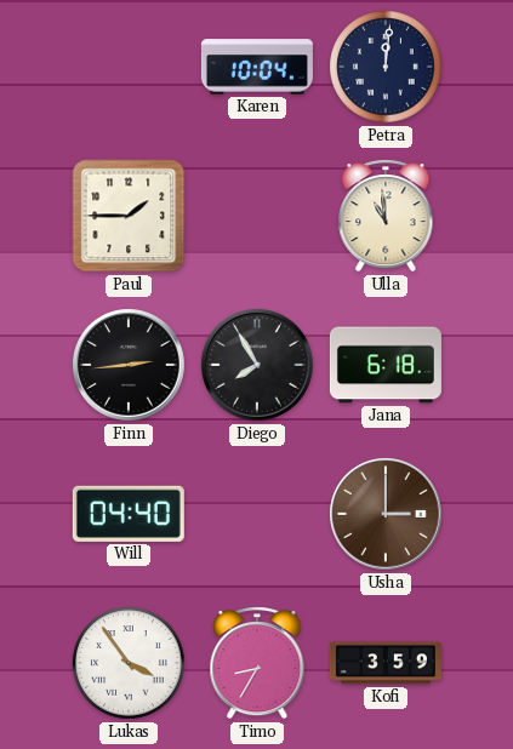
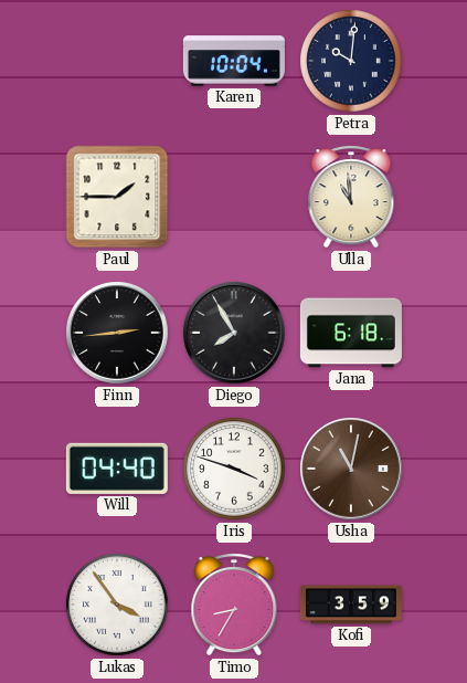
Petra: 12:01 -> 10:01 (351, 61)
Iris: none -> 3:48 (234, 469)
Usha: 3:00 -> 11:02 (352, 470)
